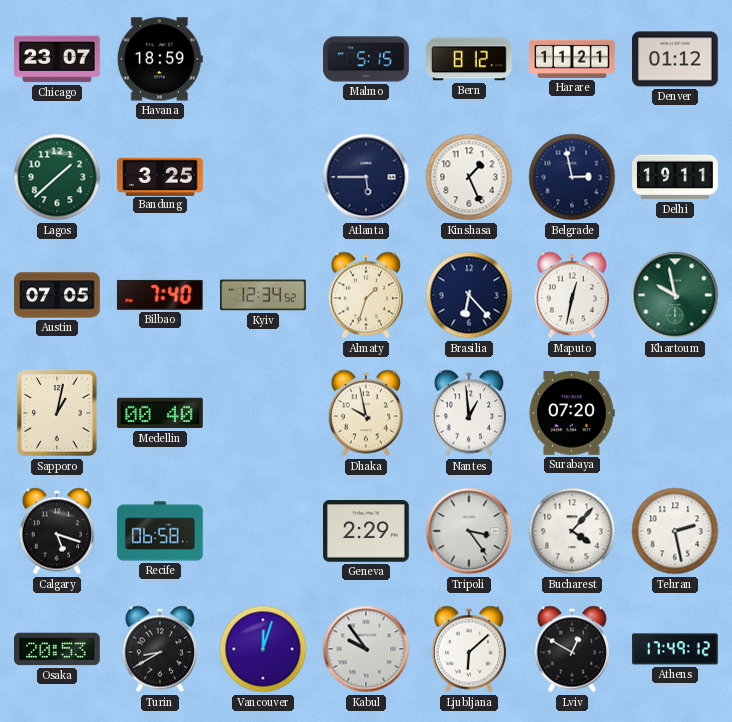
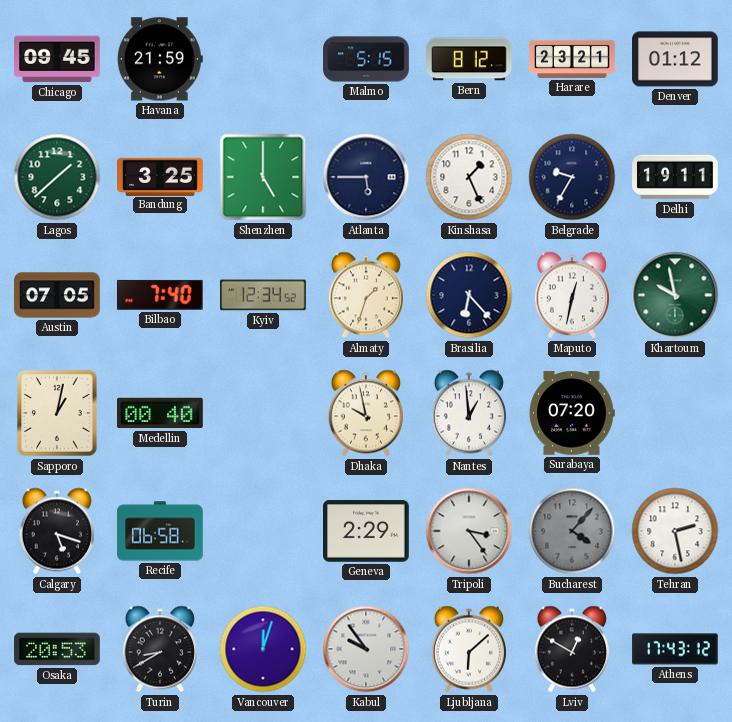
Chicago: 23:07 -> 09:45 (58, 59)
Havana: 18:59 -> 21:59 (160, 59)
Harare: 11:21 -> 23:21 (572, 59)
Shenzhen: none -> 5:00 (263, 177)
Belgrade: 2:58 -> 9:35 (572, 177)
Bucharest dial: white -> grey (572, 531)
Athens: 17:49 -> 17:43 (675, 649)
